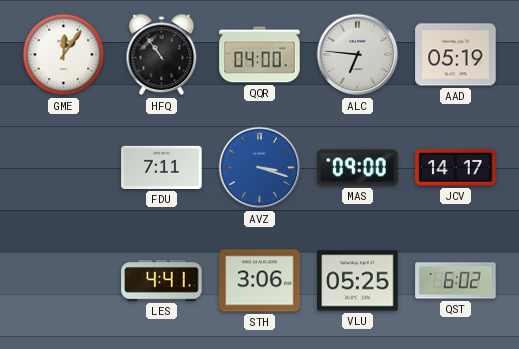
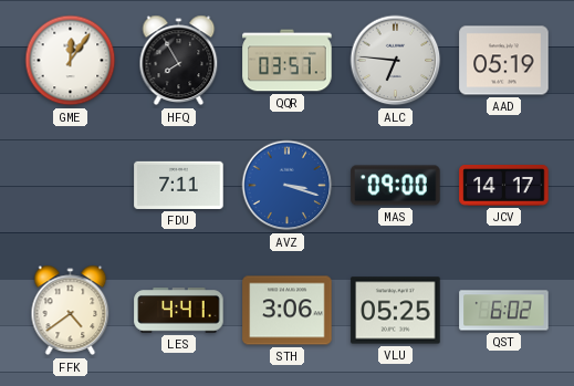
HFQ: 10:54 -> 7:55 (179, 61)
QQR: 04:00 -> 03:57 (288, 61)
FFK: none -> 4:39 (71, 311)
